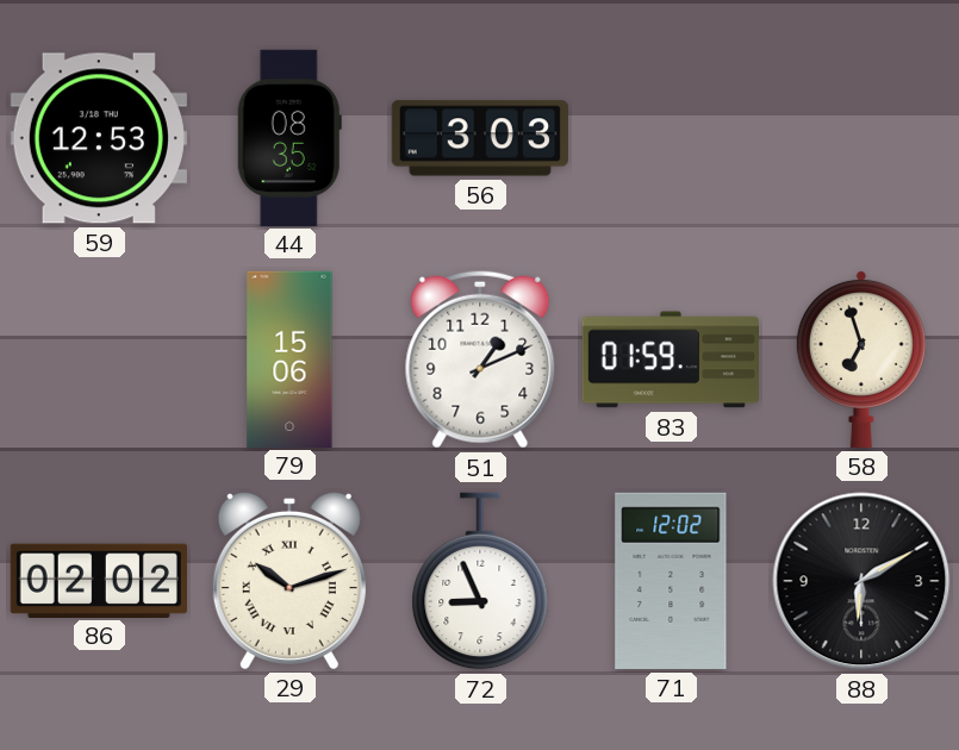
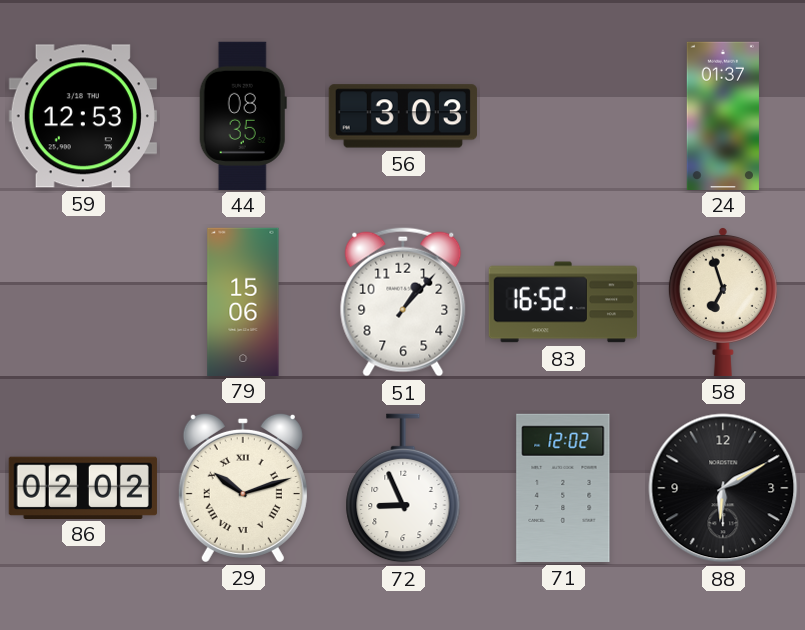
24: none -> 01:37 (723, 115)
51: 1:11 -> 1:07 (403, 302)
83: 01:59 -> 16:52 (562, 302)
